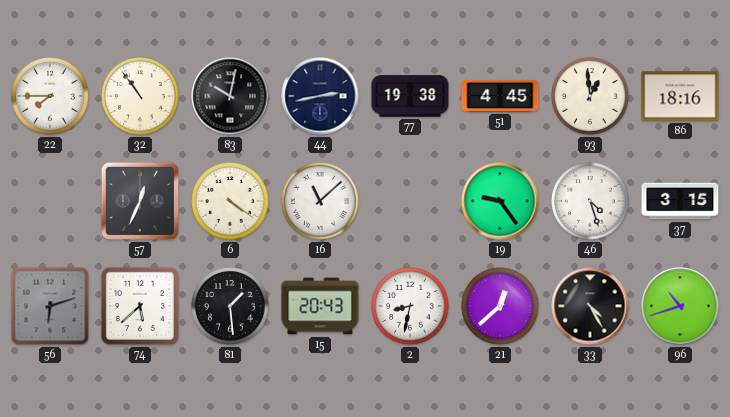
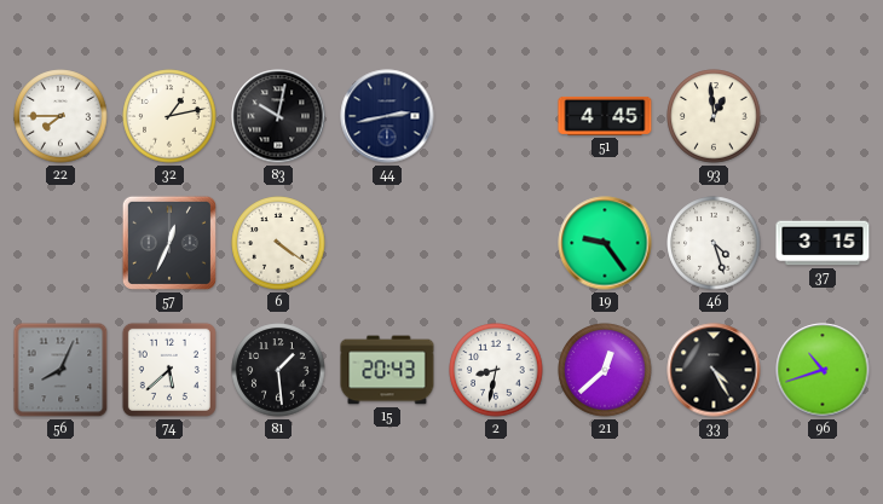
32: 10:54 -> 1:13 (169, 116)
77: 19:38 -> none (410, 96)
86: 18:16 -> none (680, 96)
16: 11:08 -> none (320, 201)
56: 6:12 -> 8:04 (60, 370)
